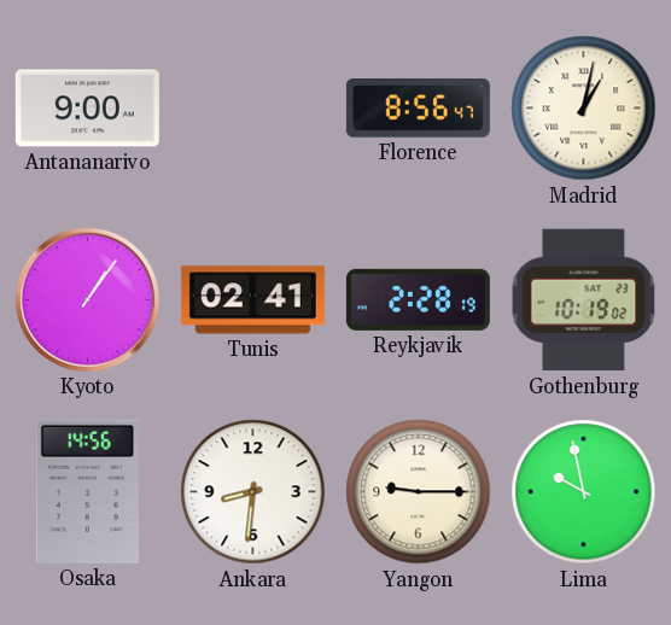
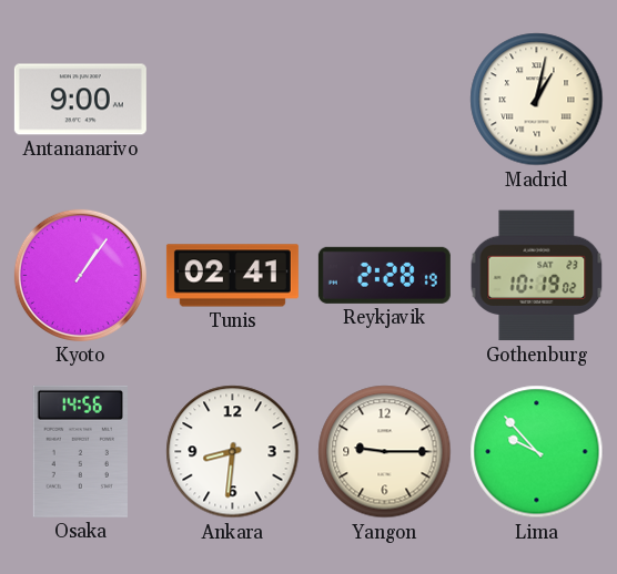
Florence: 8:56 -> none (418, 109)
Lima: 9:58 -> 9:53 (537, 452)
